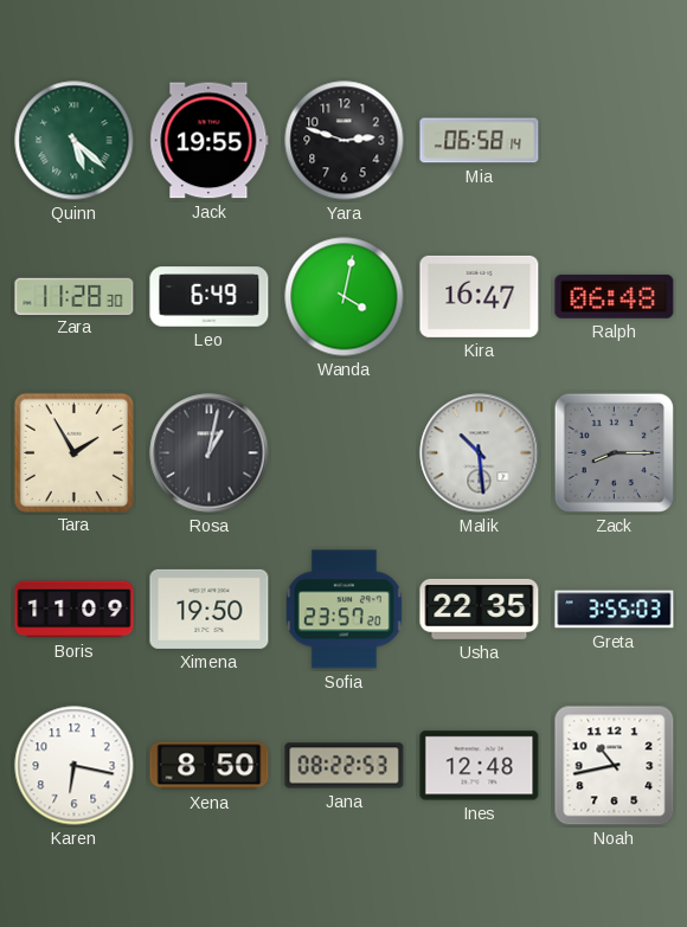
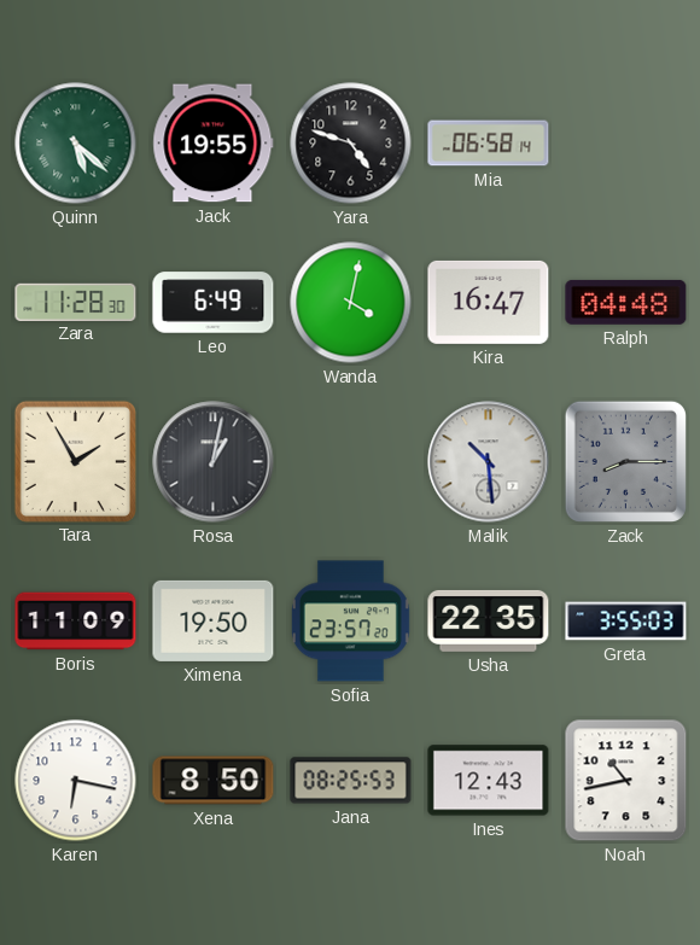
Yara: 2:48 -> 4:48 (351, 144)
Ralph: 06:48 -> 04:48 (626, 302)
Jana: 08:22 -> 08:25 (351, 781)
Ines: 12:48 -> 12:43 (489, 781)
